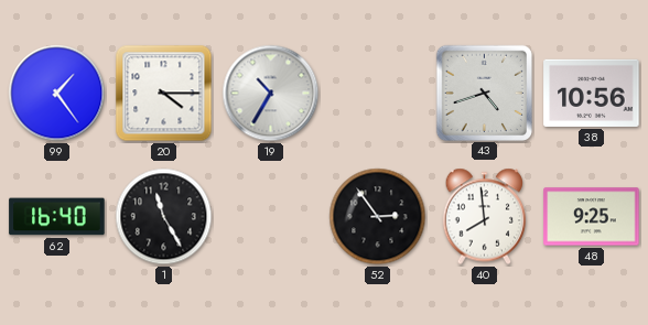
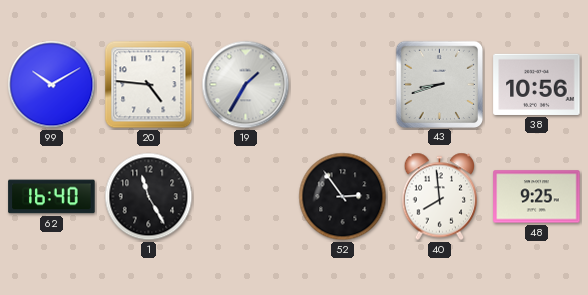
99: 1:24 -> 10:10 (52, 85)
20: 4:15 -> 4:46 (149, 85)
19: 10:35 -> 1:35 (246, 85)
43: 4:42 -> 8:42 (439, 84)
